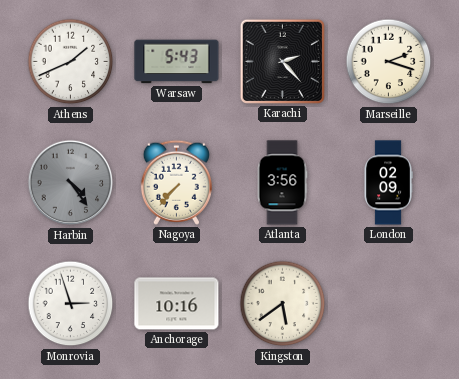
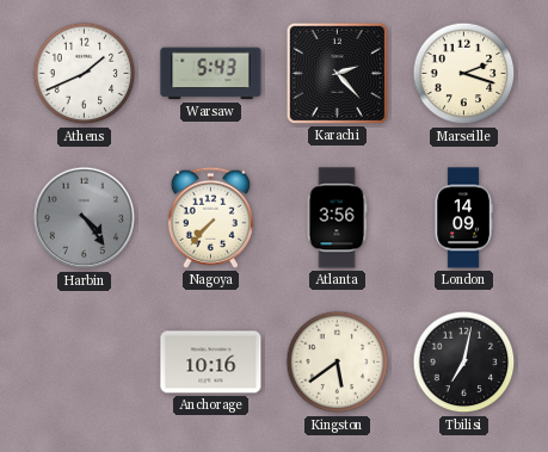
London: 02:09 -> 14:09 (463, 218)
Monrovia: 2:57 -> none (71, 304)
Tbilisi: none -> 7:02 (464, 363)
